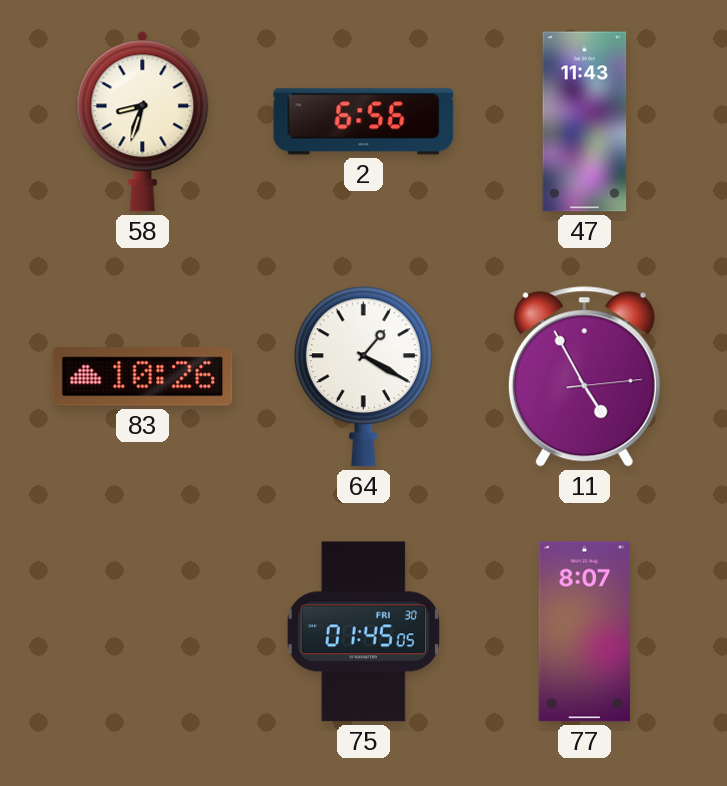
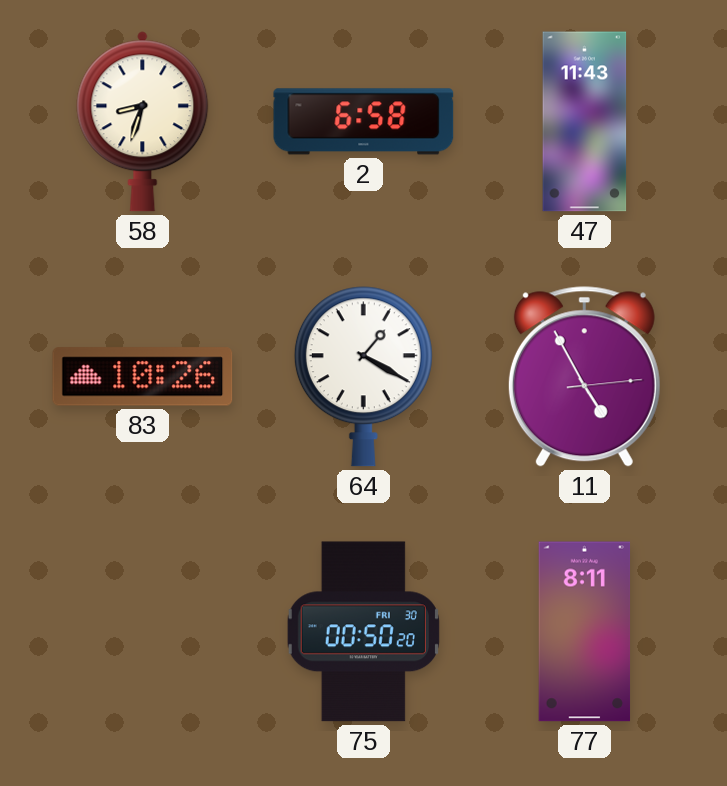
2: 6:56 -> 6:58 (364, 122)
75: 01:45 -> 00:50 (363, 632)
77: 8:07 -> 8:11 (585, 632)
